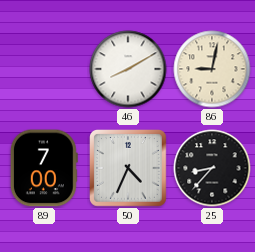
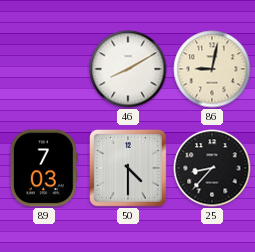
89: 7:00 -> 7:03 (44, 168)
50: 4:34 -> 4:30 (129, 169)
